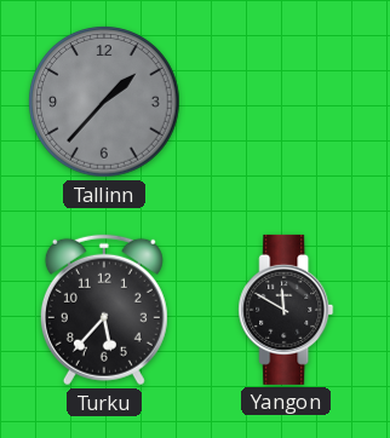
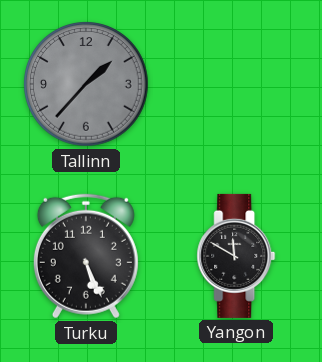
Turku: 5:37 -> 5:26 (86, 256)
